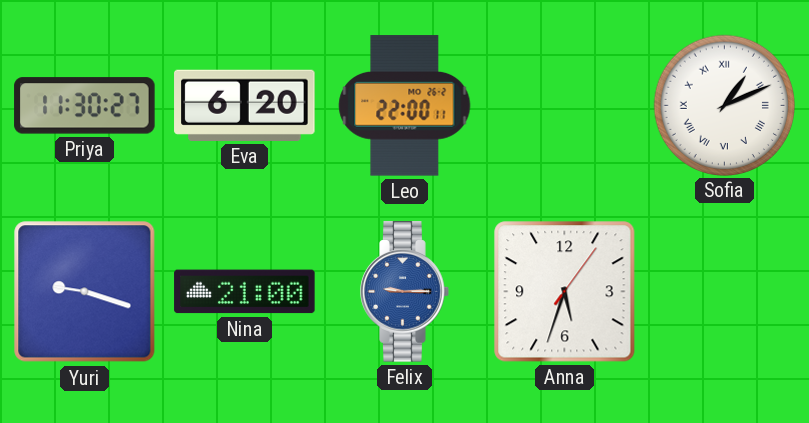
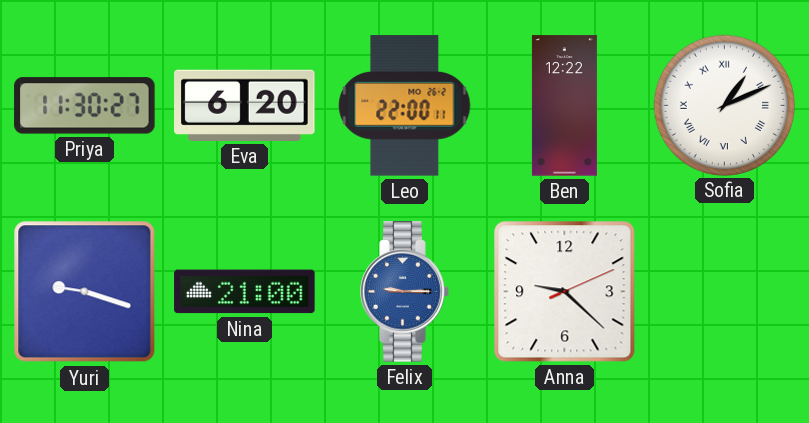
Ben: none -> 12:22 (564, 106)
Anna: 5:33 -> 9:22 (565, 292)
